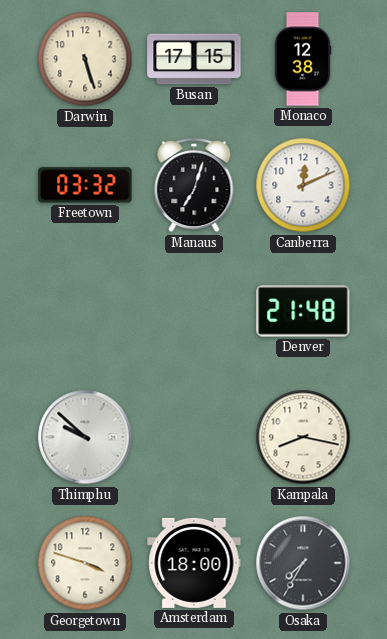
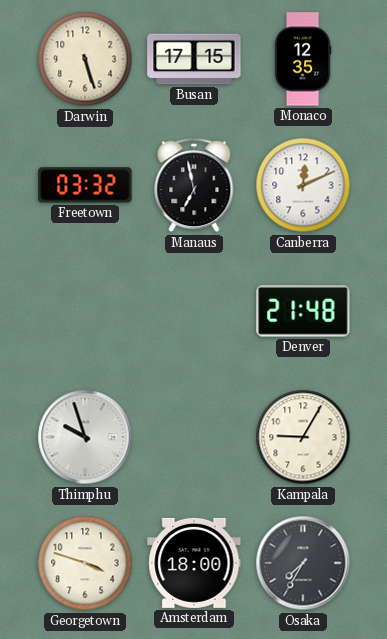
Monaco: 12:38 -> 12:35 (303, 59)
Manaus: 7:03 -> 6:58 (194, 186)
Thimphu: 9:52 -> 9:57 (85, 437)
Kampala: 8:17 -> 9:05 (303, 437)
